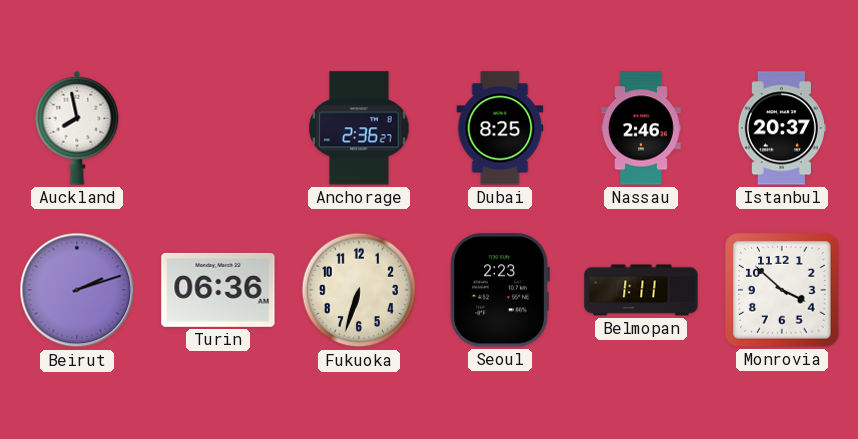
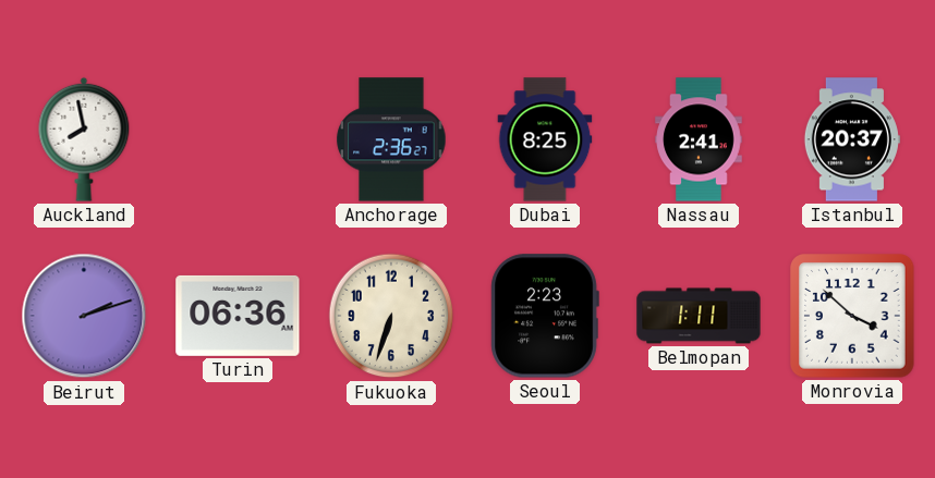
Nassau: 2:46 -> 2:41 (699, 139)
